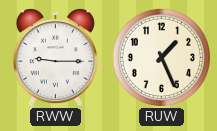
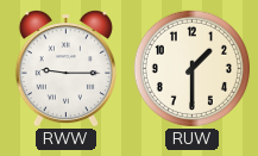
RUW: 1:26 -> 1:30 (191, 68)
